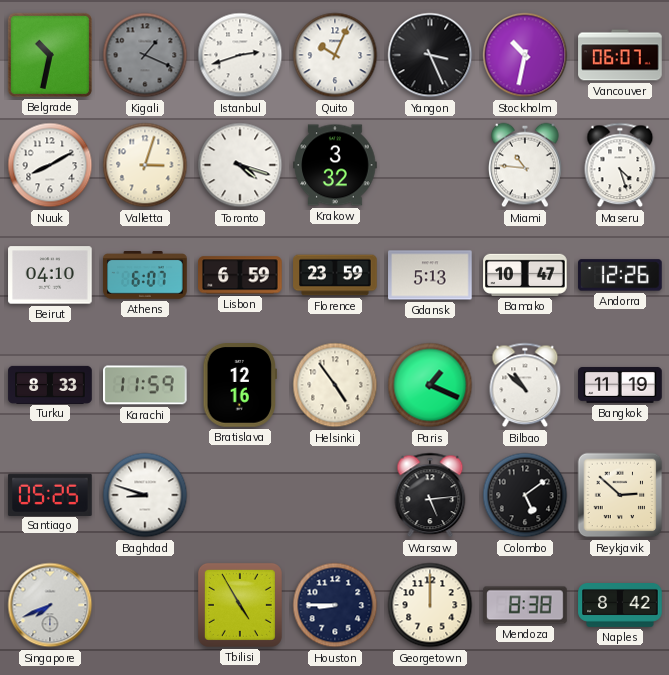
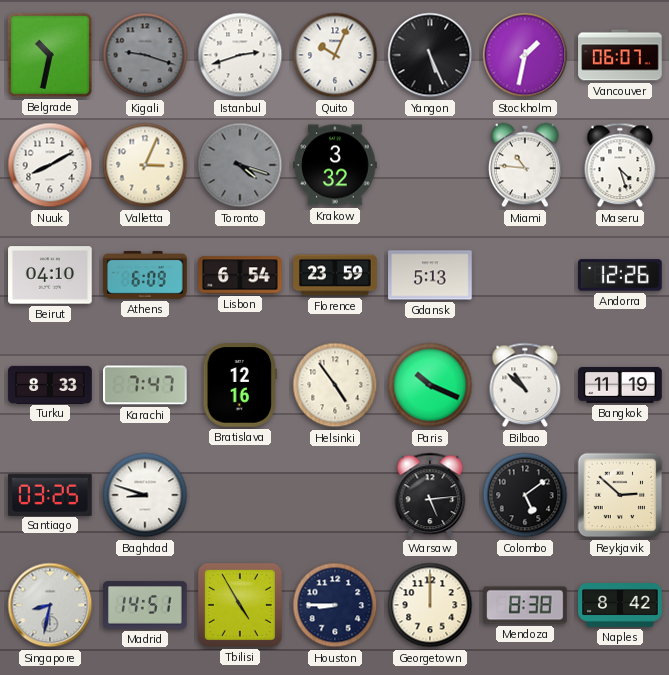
Kigali: 1:19 -> 9:18 (145, 55)
Yangon: 3:26 -> 5:26 (430, 55)
Stockholm: 10:32 -> 1:32 (525, 55)
Valletta: 3:03 -> 3:04 (145, 165)
Toronto dial: white -> grey (240, 165)
Athens: 6:07 -> 6:09 (145, 276)
Lisbon: 6:59 -> 6:54 (240, 275)
Bamako: 10:47 -> none (525, 275)
Karachi: 11:59 -> 7:47 (146, 385)
Paris: 1:19 -> 10:19 (430, 385)
Santiago: 05:25 -> 03:25 (50, 494)
Singapore: 7:41 -> 8:32 (50, 605)
Madrid: none -> 14:51 (145, 605)
